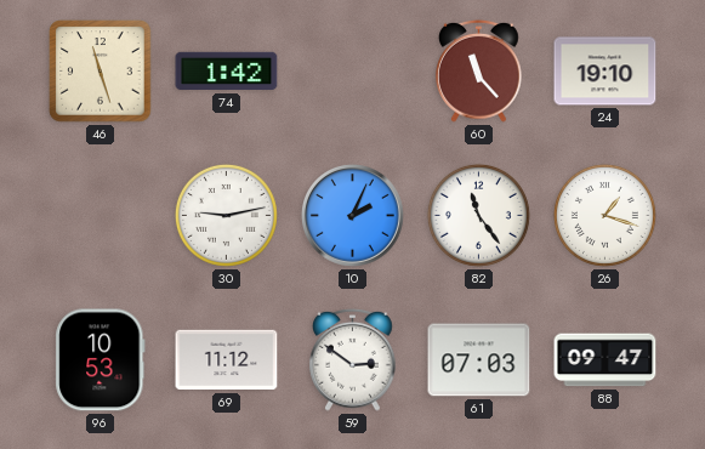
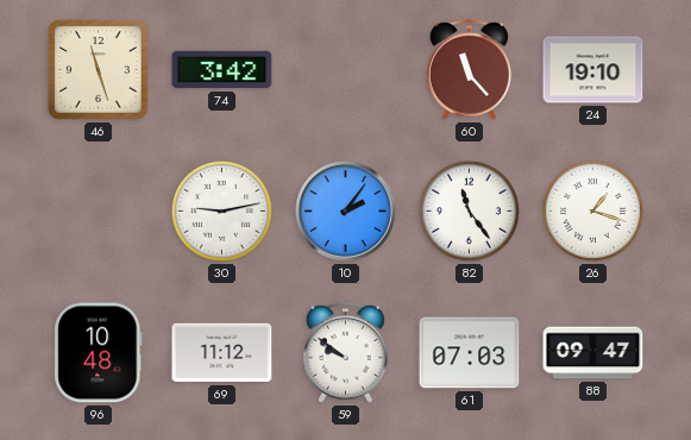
74: 1:42 -> 3:42 (222, 70)
10: 2:04 -> 2:06 (346, 212)
96: 10:53 -> 10:48 (99, 353)
59: 2:51 -> 9:51 (346, 352)
